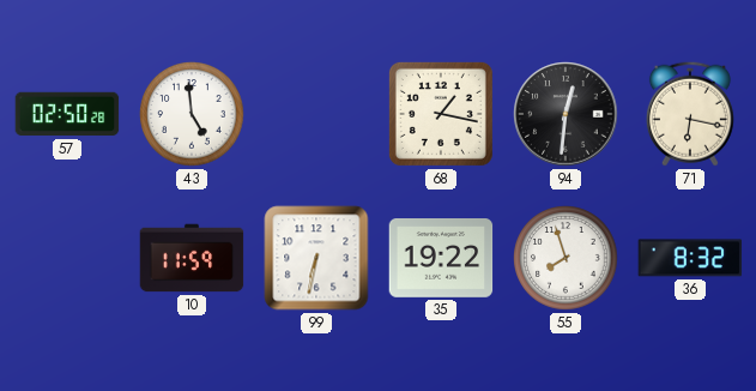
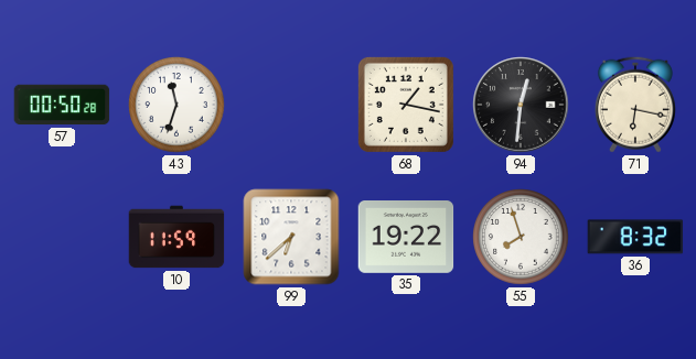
57: 02:50 -> 00:50 (62, 105)
43: 4:59 -> 11:33 (176, 105)
99: 6:32 -> 6:38 (291, 237)
